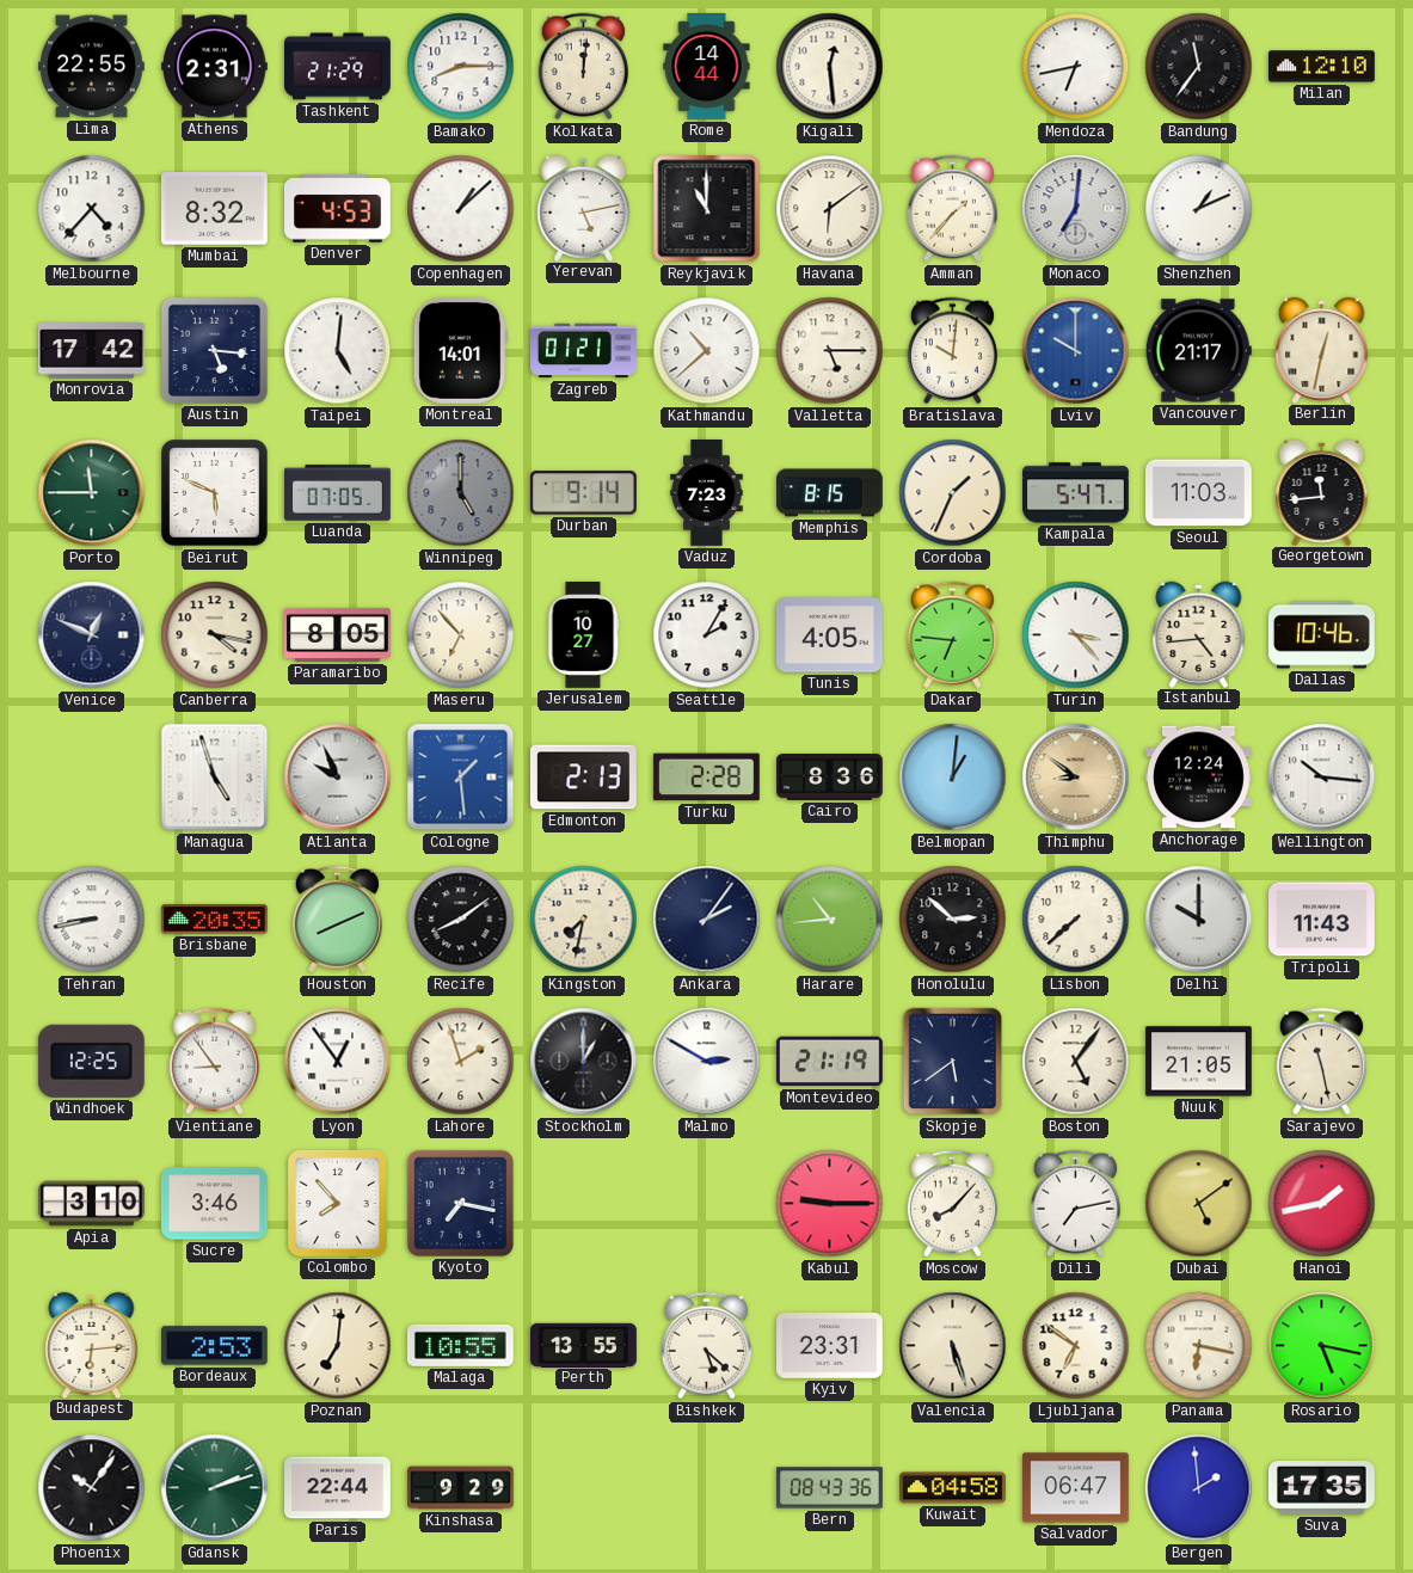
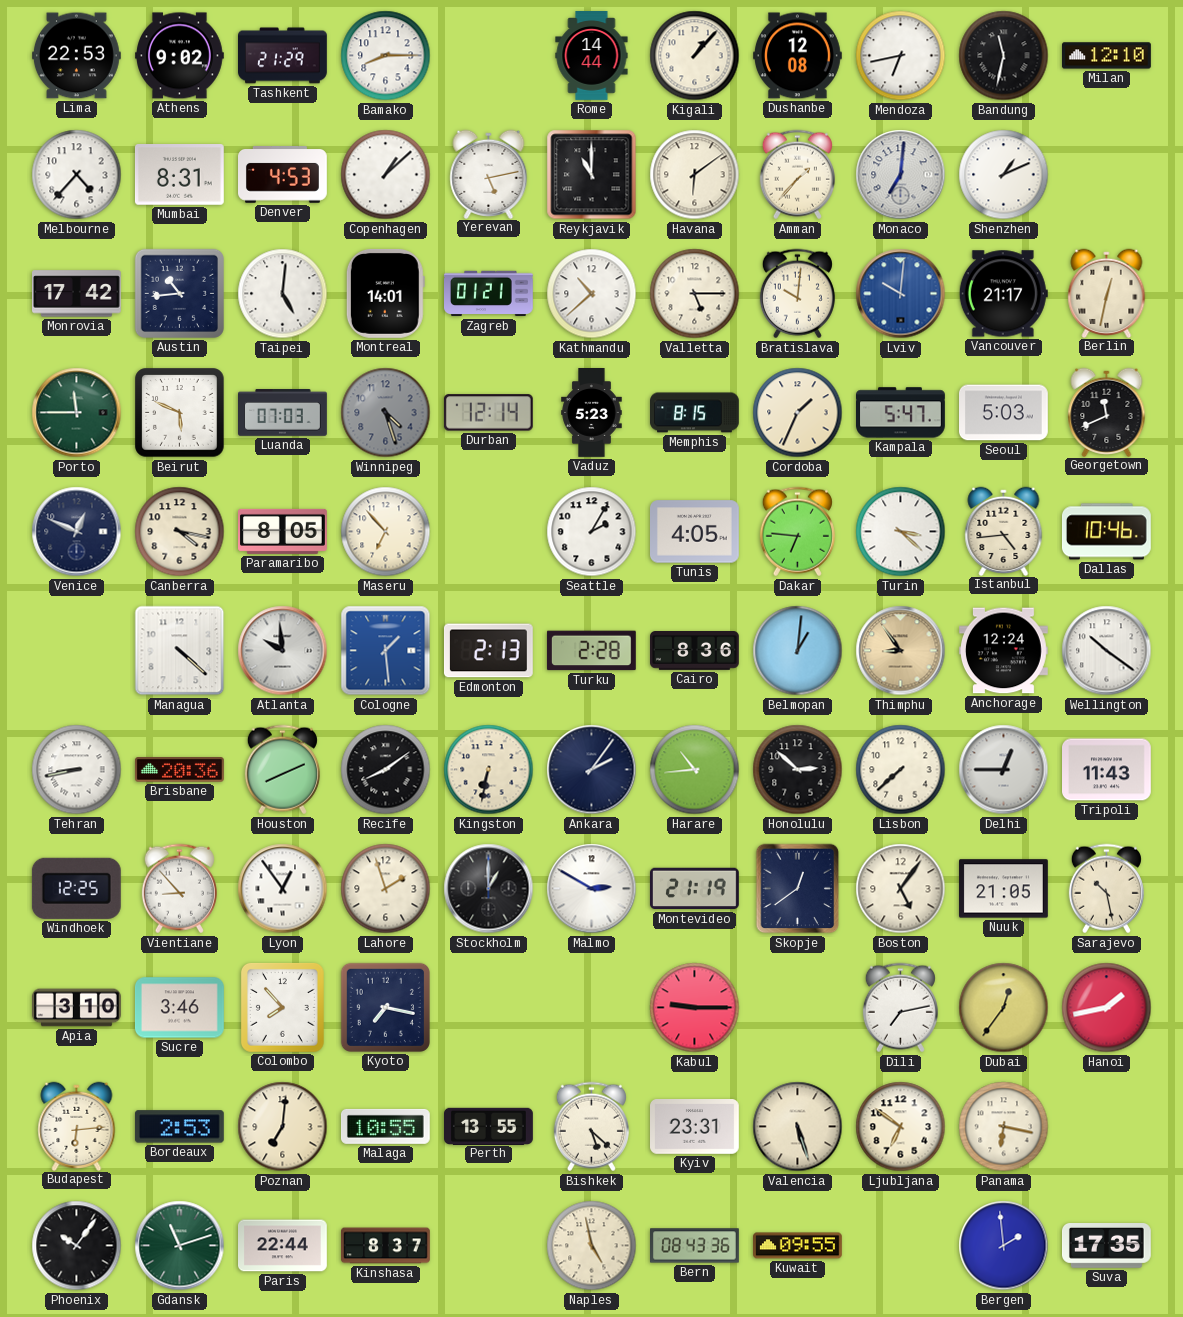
Lima: 22:55 -> 22:53 (77, 56)
Athens: 2:31 -> 9:02 (180, 56)
Kolkata: 12:01 -> none (583, 67)
Kigali: 12:29 -> 1:07 (695, 56)
Dushanbe: none -> 12:08 (798, 56)
Bandung: 11:36 -> 11:32 (1004, 56)
Mumbai: 8:32 -> 8:31 (179, 175)
Austin: 5:16 -> 10:44 (179, 293)
Lviv: 10:00 -> 10:01 (901, 294)
Luanda: 07:05 -> 07:03 (283, 413)
Winnipeg: 5:00 -> 4:27 (386, 413)
Durban: 9:14 -> 12:14 (488, 413)
Vaduz: 7:23 -> 5:23 (592, 413)
Seoul: 11:03 -> 5:03 (1004, 413)
Georgetown: 11:44 -> 11:41 (1107, 412)
Jerusalem: 10:27 -> none (583, 635)
Turin: 3:23 -> 3:22 (901, 532)
Managua: 4:57 -> 4:22 (180, 651)
Atlanta: 9:56 -> 9:59 (283, 651)
Thimphu: 8:51 -> 8:54 (901, 651)
Wellington: 10:16 -> 10:21 (1107, 651)
Brisbane: 20:35 -> 20:36 (179, 770)
Kingston: 7:32 -> 6:32 (489, 770)
Delhi: 10:00 -> 12:45 (1004, 770)
Vientiane: 8:54 -> 8:53 (179, 889)
Skopje: 5:39 -> 12:39 (798, 889)
Sarajevo: 11:28 -> 10:28 (1106, 889)
Moscow: 8:07 -> none (952, 1204)
Dubai: 5:09 -> 12:36 (1004, 1008)
Rosario: 5:17 -> none (1322, 1346)
Gdansk: 2:12 -> 11:12 (180, 1246)
Kinshasa: 9:29 -> 8:37 (386, 1246)
Naples: none -> 4:58 (592, 1246)
Kuwait: 04:58 -> 09:55 (798, 1246)
Salvador: 06:47 -> none (1076, 1488)
